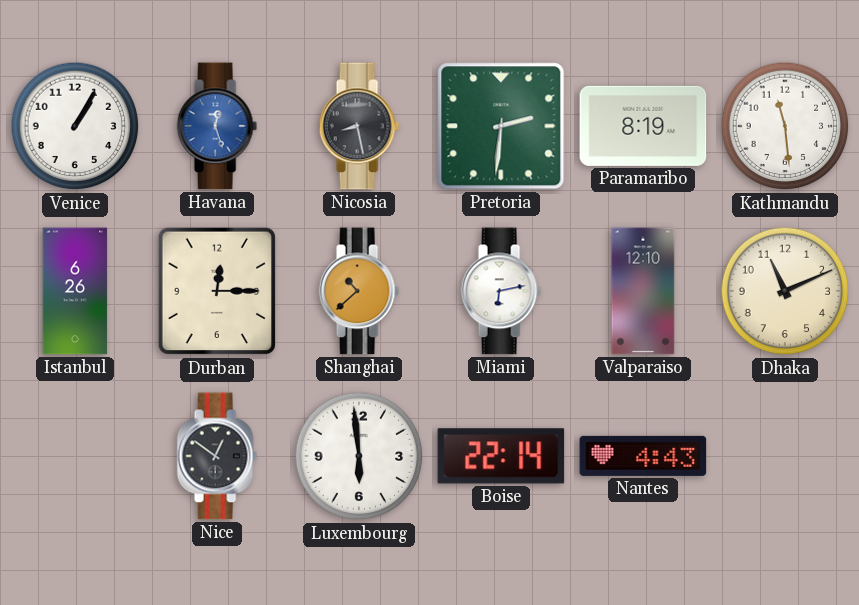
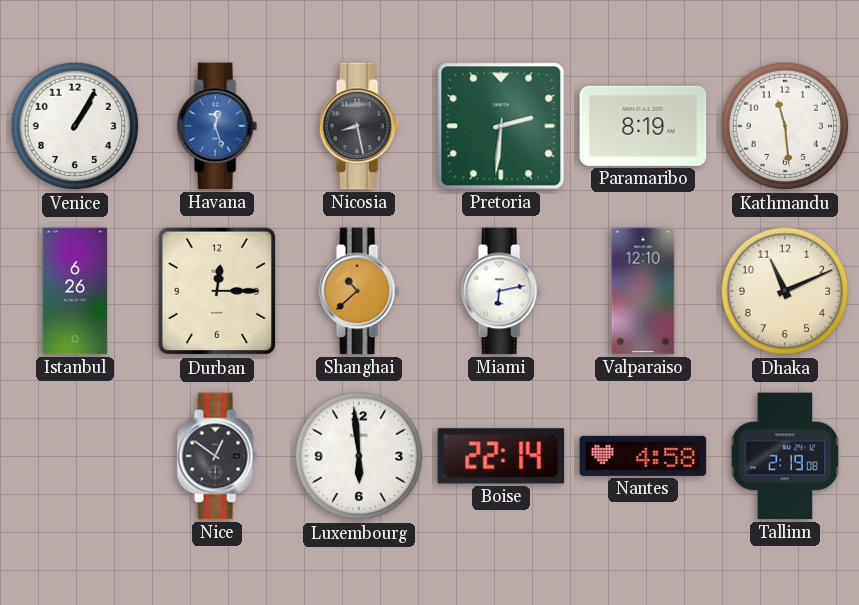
Nantes: 4:43 -> 4:58 (643, 456)
Tallinn: none -> 2:19 (784, 456)
